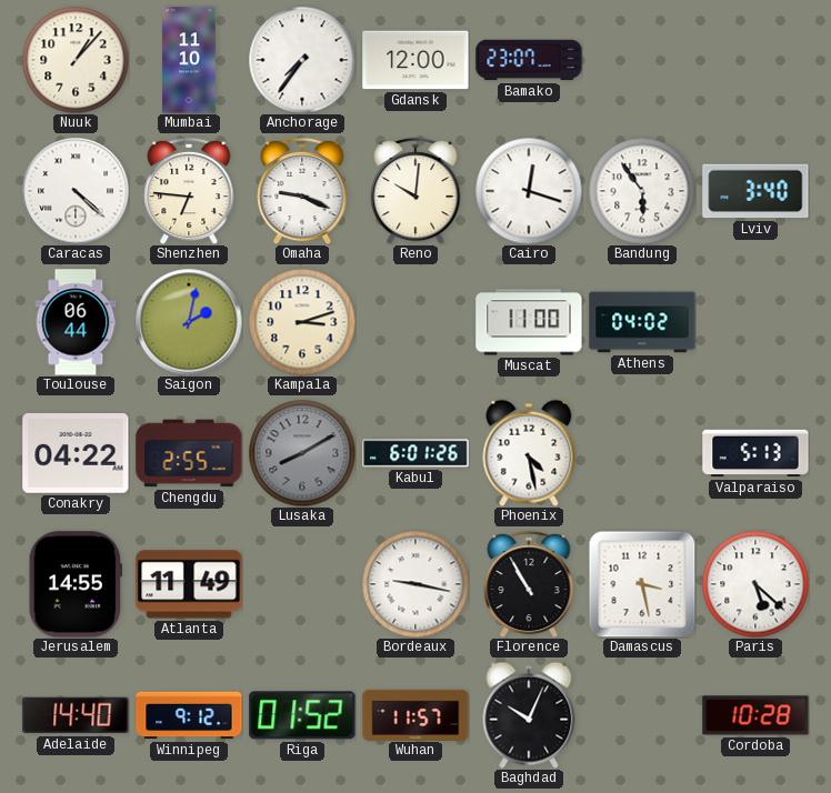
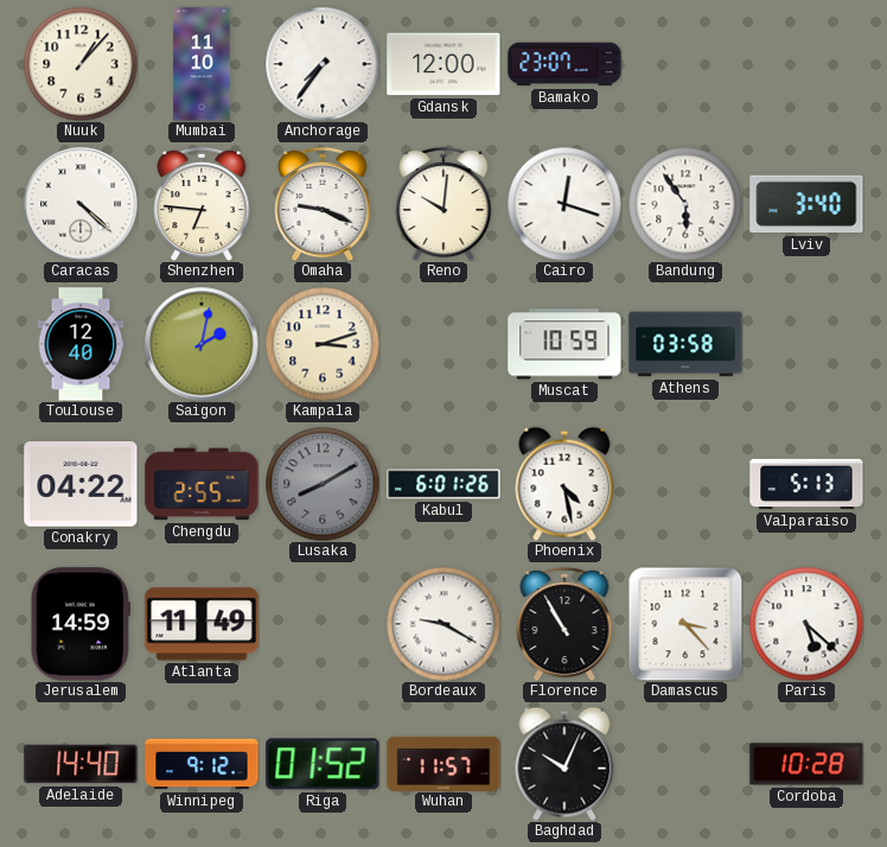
Toulouse: 06:44 -> 12:40 (81, 344)
Muscat: 11:00 -> 10:59 (564, 344)
Athens: 04:02 -> 03:58 (685, 344)
Jerusalem: 14:55 -> 14:59 (79, 624)
Bordeaux: 9:17 -> 9:20 (443, 624)
Damascus: 3:28 -> 3:23 (685, 624)
